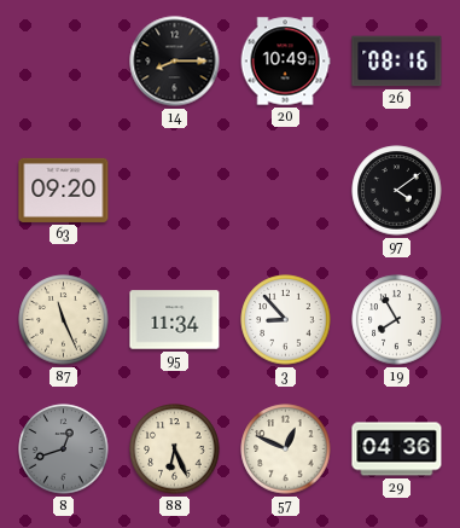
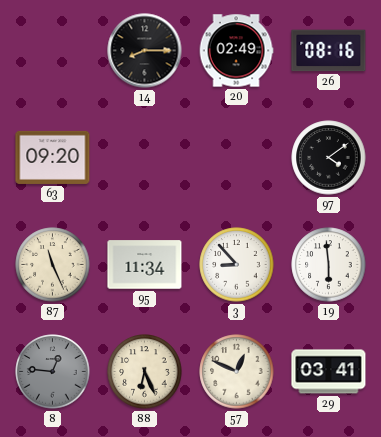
20: 10:49 -> 02:49 (236, 51)
19: 7:55 -> 5:59 (329, 265)
8: 12:42 -> 12:46 (53, 372)
29: 04:36 -> 03:41 (329, 372)
